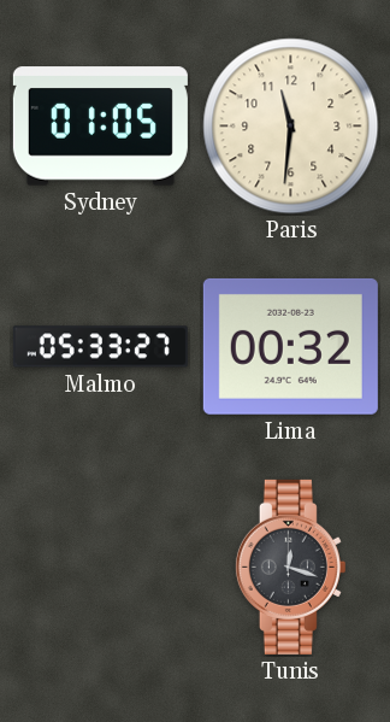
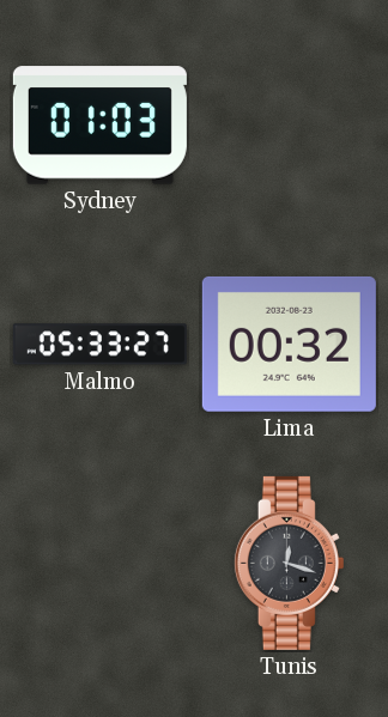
Sydney: 01:05 -> 01:03 (99, 126)
Paris: 11:31 -> none (291, 127)
